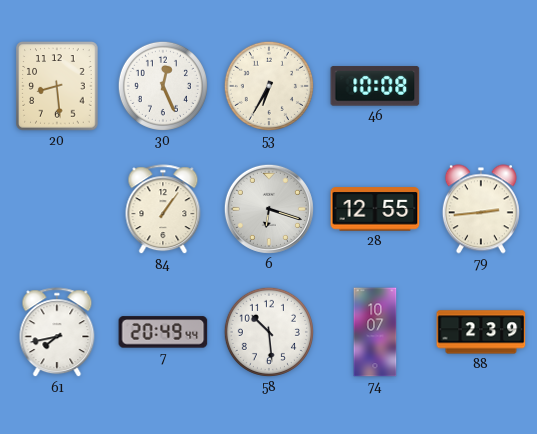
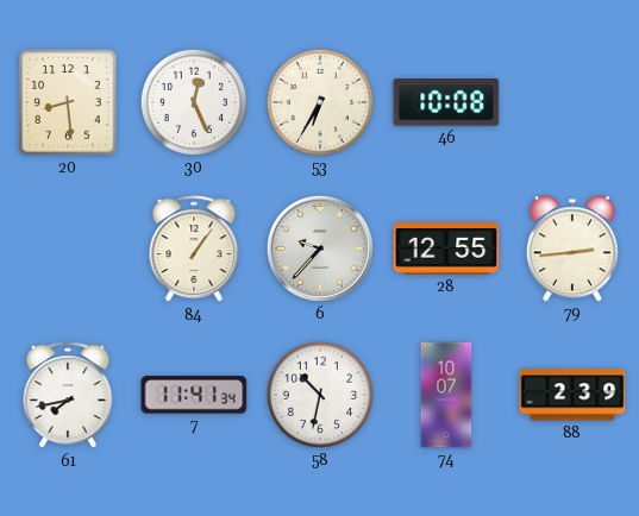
6: 6:18 -> 9:37 (320, 248)
7: 20:49 -> 11:41 (194, 395)
58: 10:29 -> 10:32 (320, 395)
